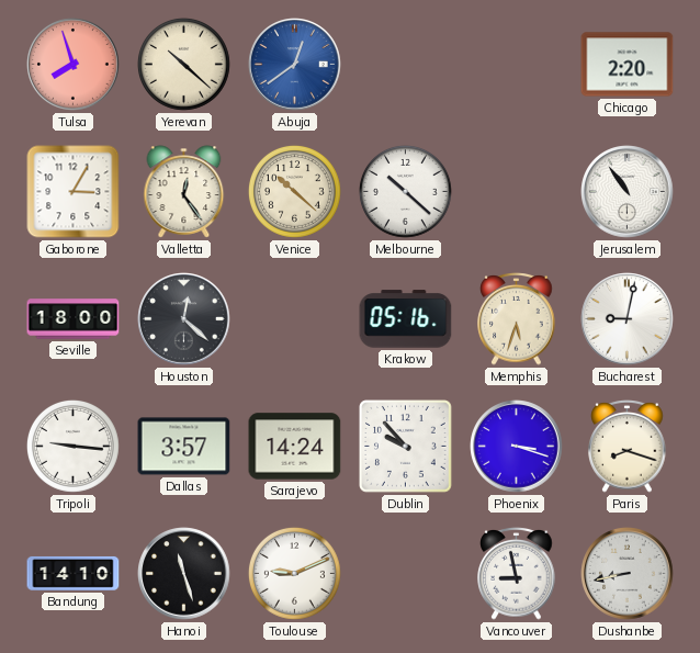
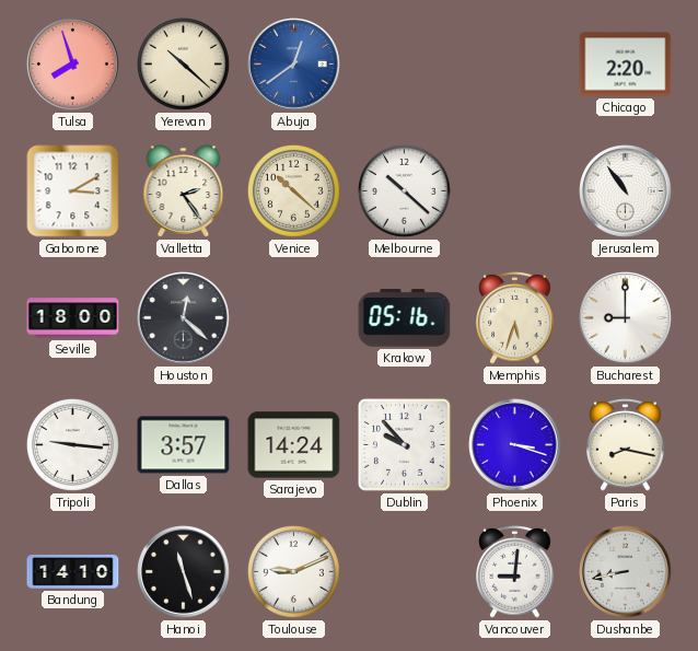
Gaborone: 3:05 -> 3:10 (73, 191)
Valletta: 12:24 -> 2:24 (184, 191)
Bucharest: 9:02 -> 9:00 (626, 318)
Paris: 8:18 -> 8:17 (626, 445)
Vancouver: 8:58 -> 9:01 (515, 572)
